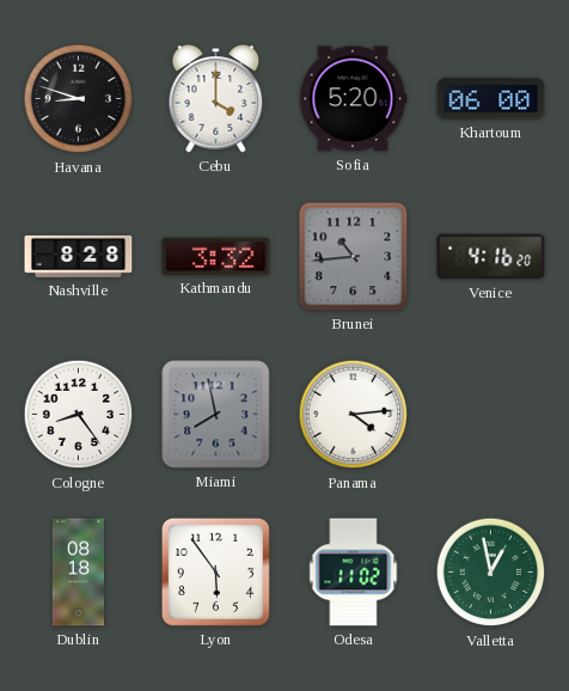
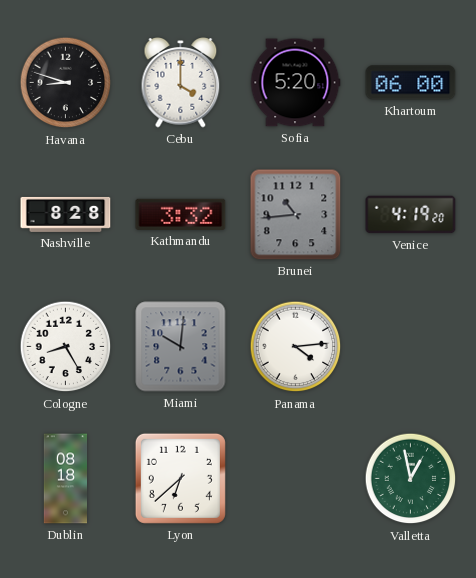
Venice: 4:16 -> 4:19 (411, 215)
Cologne: 8:24 -> 8:25 (66, 347)
Miami: 7:58 -> 10:01 (181, 347)
Lyon: 5:54 -> 6:38 (180, 478)
Odesa: 11:02 -> none (354, 573)
